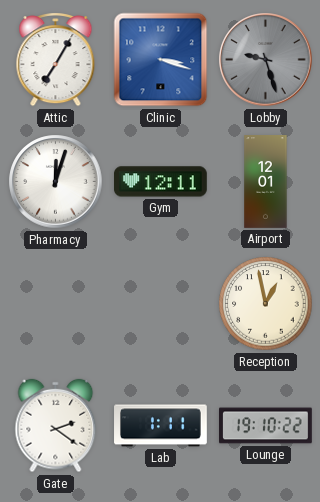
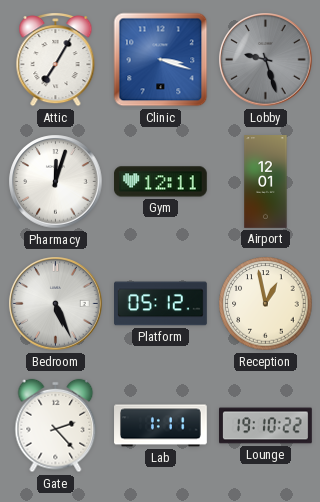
Bedroom: none -> 5:26 (56, 304)
Platform: none -> 05:12 (161, 304)
Gate: 2:21 -> 2:23 (56, 426)
